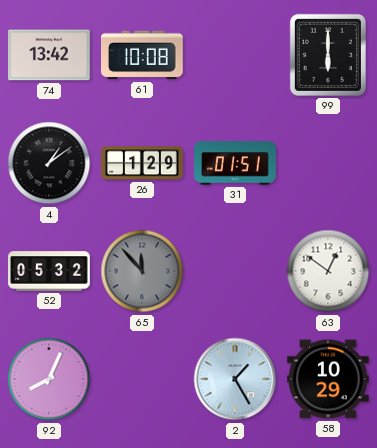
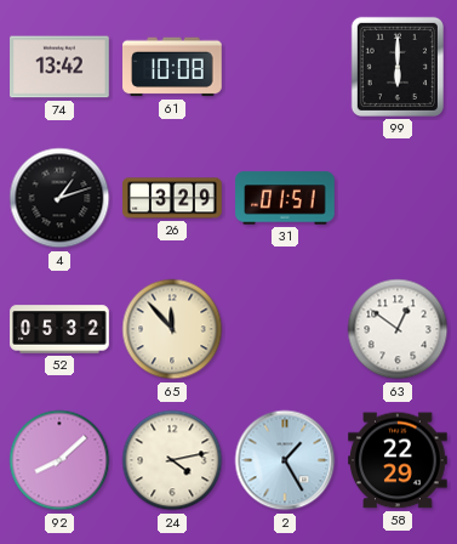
4: 1:09 -> 1:12 (59, 198)
26: 1:29 -> 3:29 (172, 198)
65 dial: grey -> cream (172, 329)
92: 8:04 -> 8:08 (59, 460)
24: none -> 4:13 (172, 460)
58: 10:29 -> 22:29 (398, 460)
